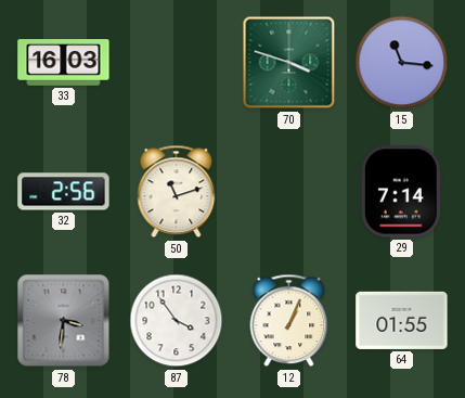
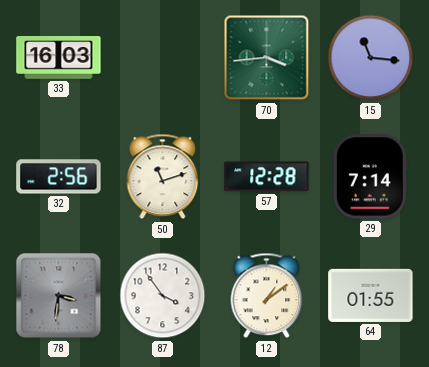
70: 3:48 -> 3:44 (267, 58)
57: none -> 12:28 (267, 177)
12: 1:04 -> 1:09 (267, 296)
